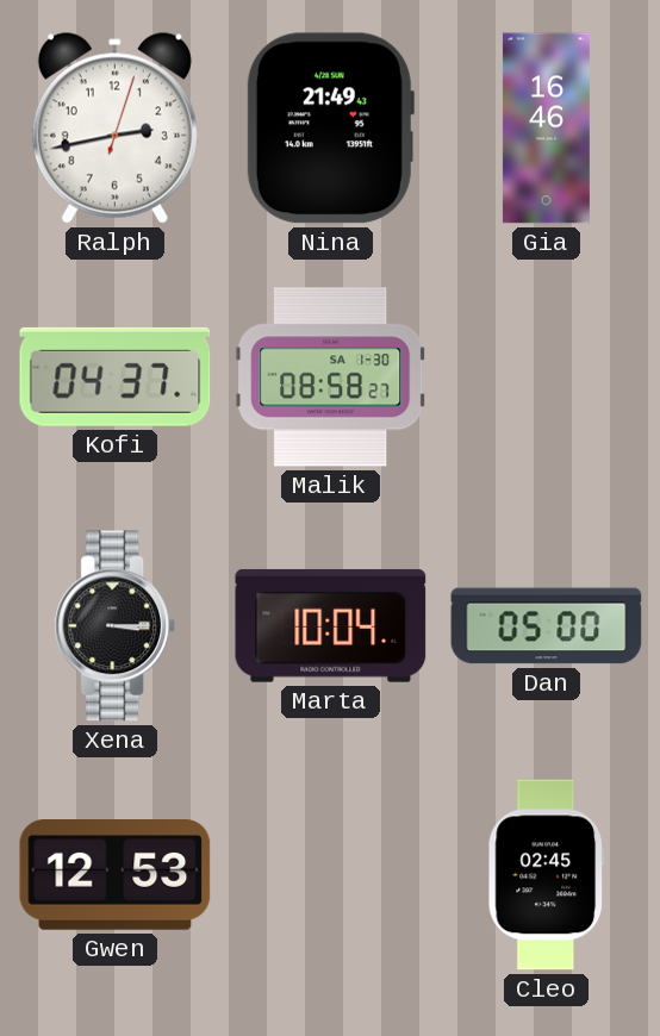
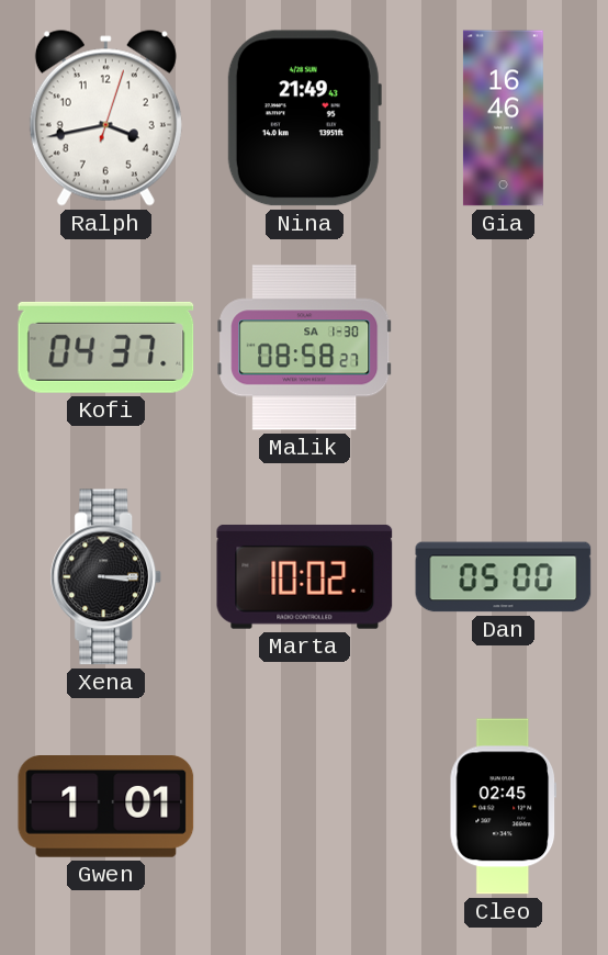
Ralph: 2:43 -> 3:43 (105, 119)
Marta: 10:04 -> 10:02 (305, 576)
Gwen: 12:53 -> 1:01 (106, 807)
